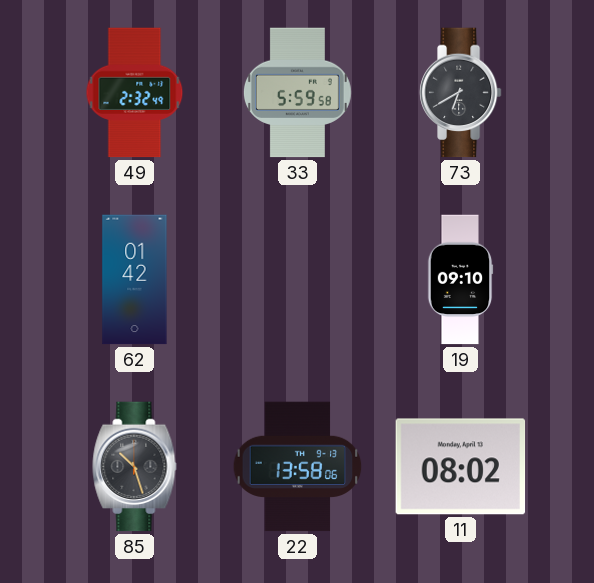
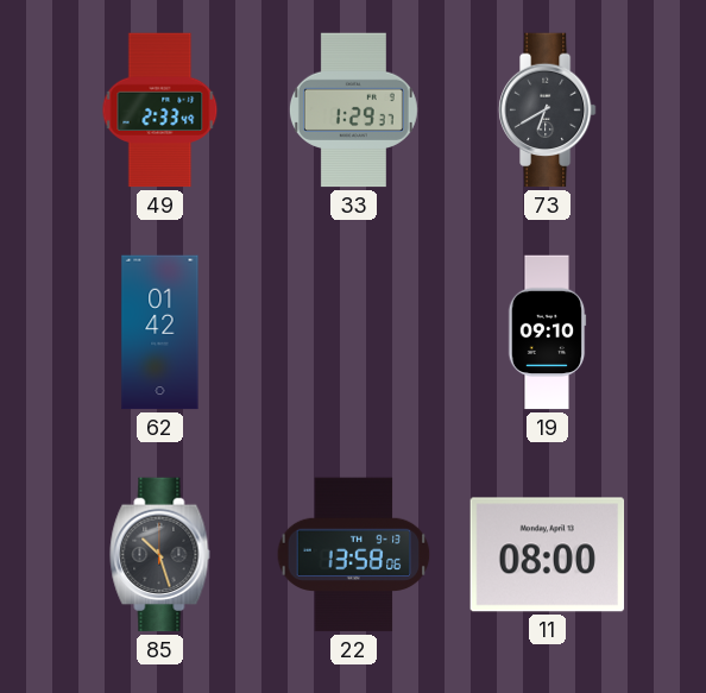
49: 2:32 -> 2:33 (160, 111)
33: 5:59 -> 1:29 (353, 111)
11: 08:02 -> 08:00 (548, 555)
